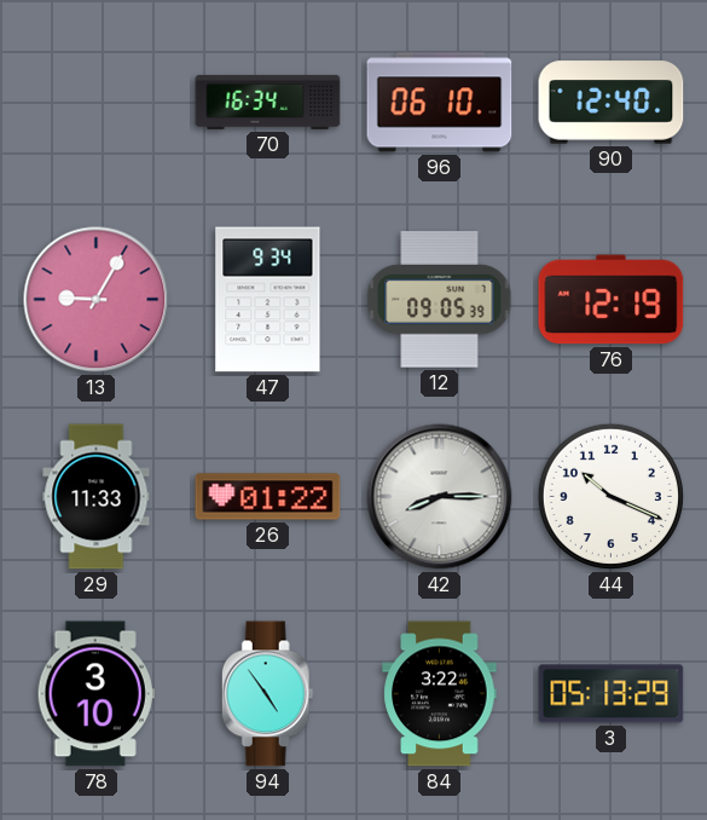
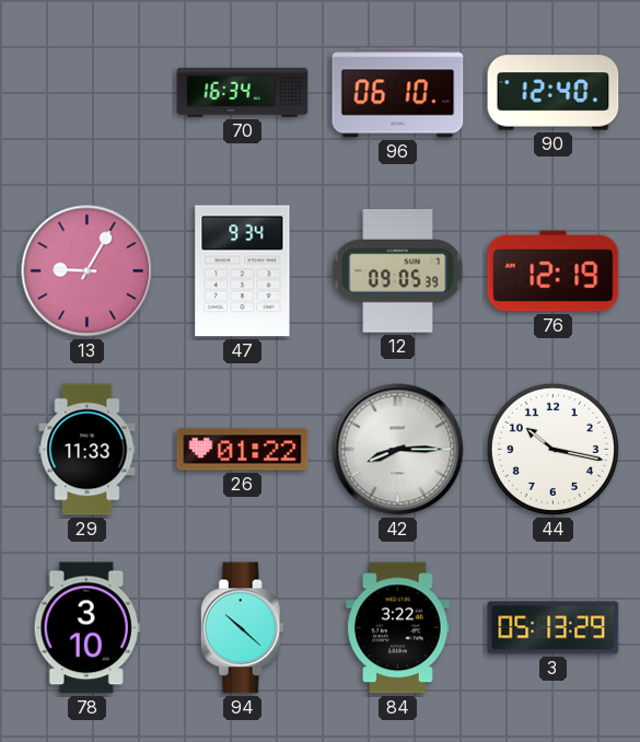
44: 10:19 -> 10:17 (552, 449)
94: 4:54 -> 10:22 (242, 628)
